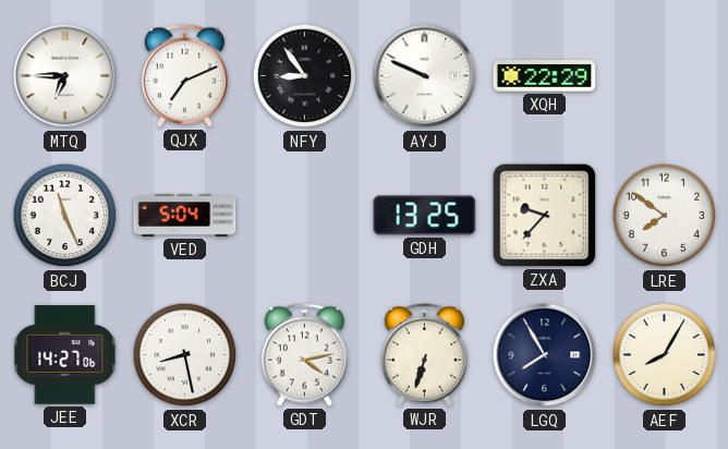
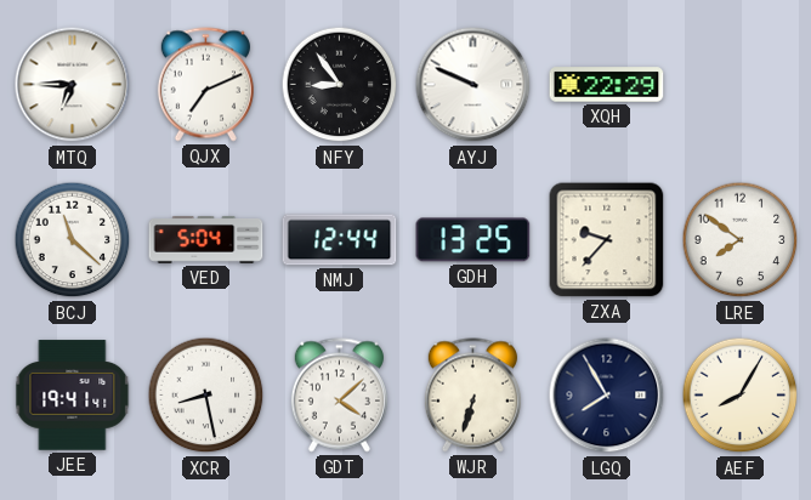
BCJ: 11:26 -> 11:22 (73, 240)
NMJ: none -> 12:44 (340, 240)
JEE: 14:27 -> 19:41 (73, 396)
GDT: 4:13 -> 4:08 (339, 396)
